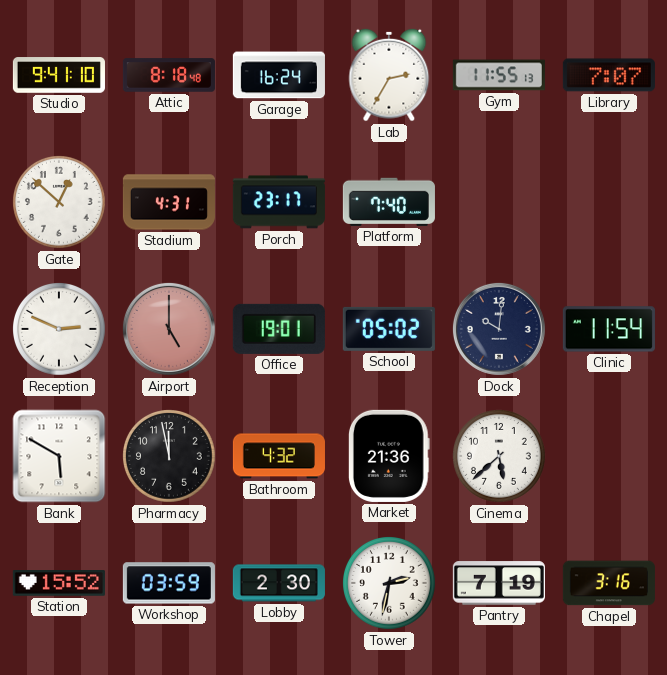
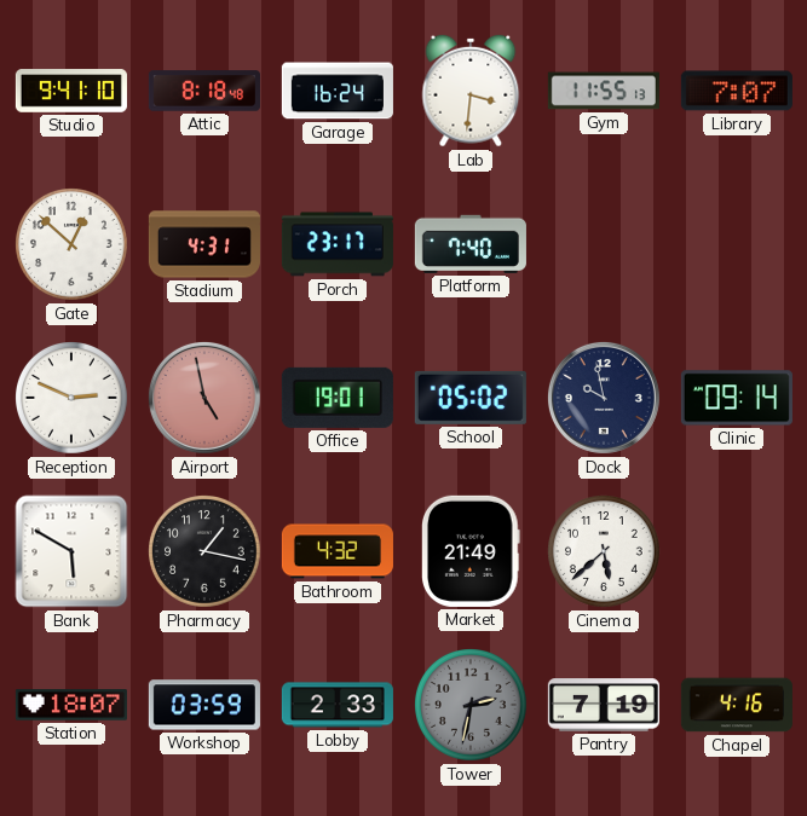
Lab: 2:35 -> 3:31 (471, 91)
Airport: 5:00 -> 4:58 (204, 398)
Dock: 10:01 -> 9:58 (604, 398)
Clinic: 11:54 -> 09:14 (737, 398)
Pharmacy: 11:58 -> 1:17 (206, 552)
Market: 21:36 -> 21:49 (471, 551)
Station: 15:52 -> 18:07 (71, 705)
Lobby: 2:30 -> 2:33 (338, 705)
Tower dial: white -> grey (472, 706)
Chapel: 3:16 -> 4:16 (737, 705)
